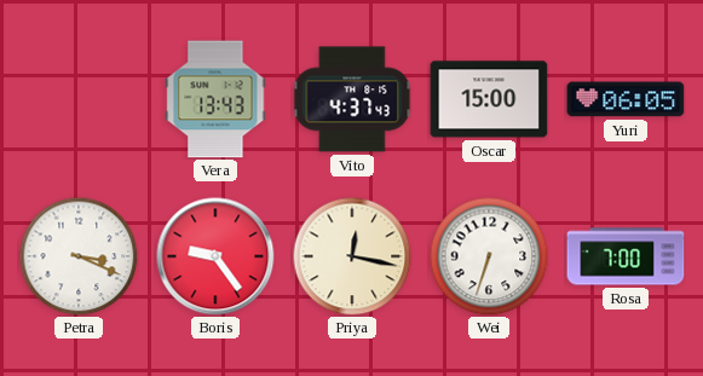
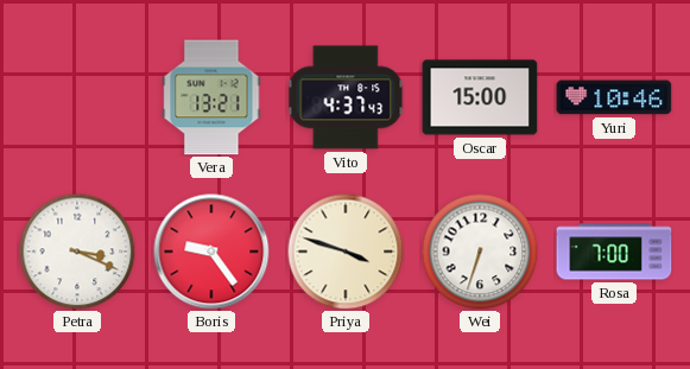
Vera: 13:43 -> 13:21 (211, 97)
Yuri: 06:05 -> 10:46 (614, 97)
Priya: 12:17 -> 3:48 (346, 252)
